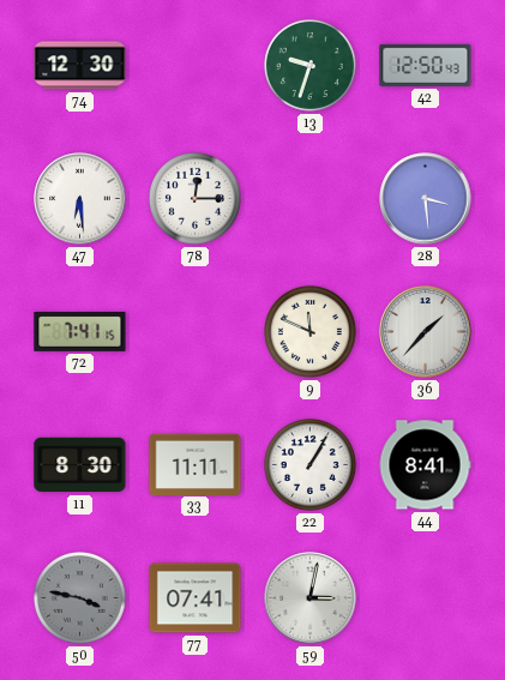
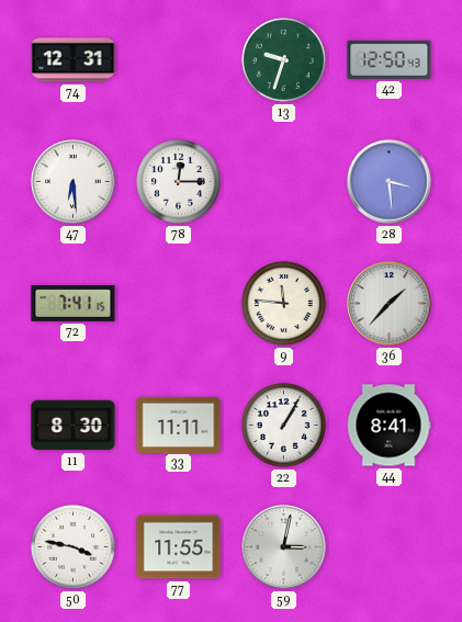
74: 12:30 -> 12:31 (74, 60)
9: 11:49 -> 11:46 (283, 303)
50 dial: grey -> white (72, 546)
77: 07:41 -> 11:55 (179, 547)
